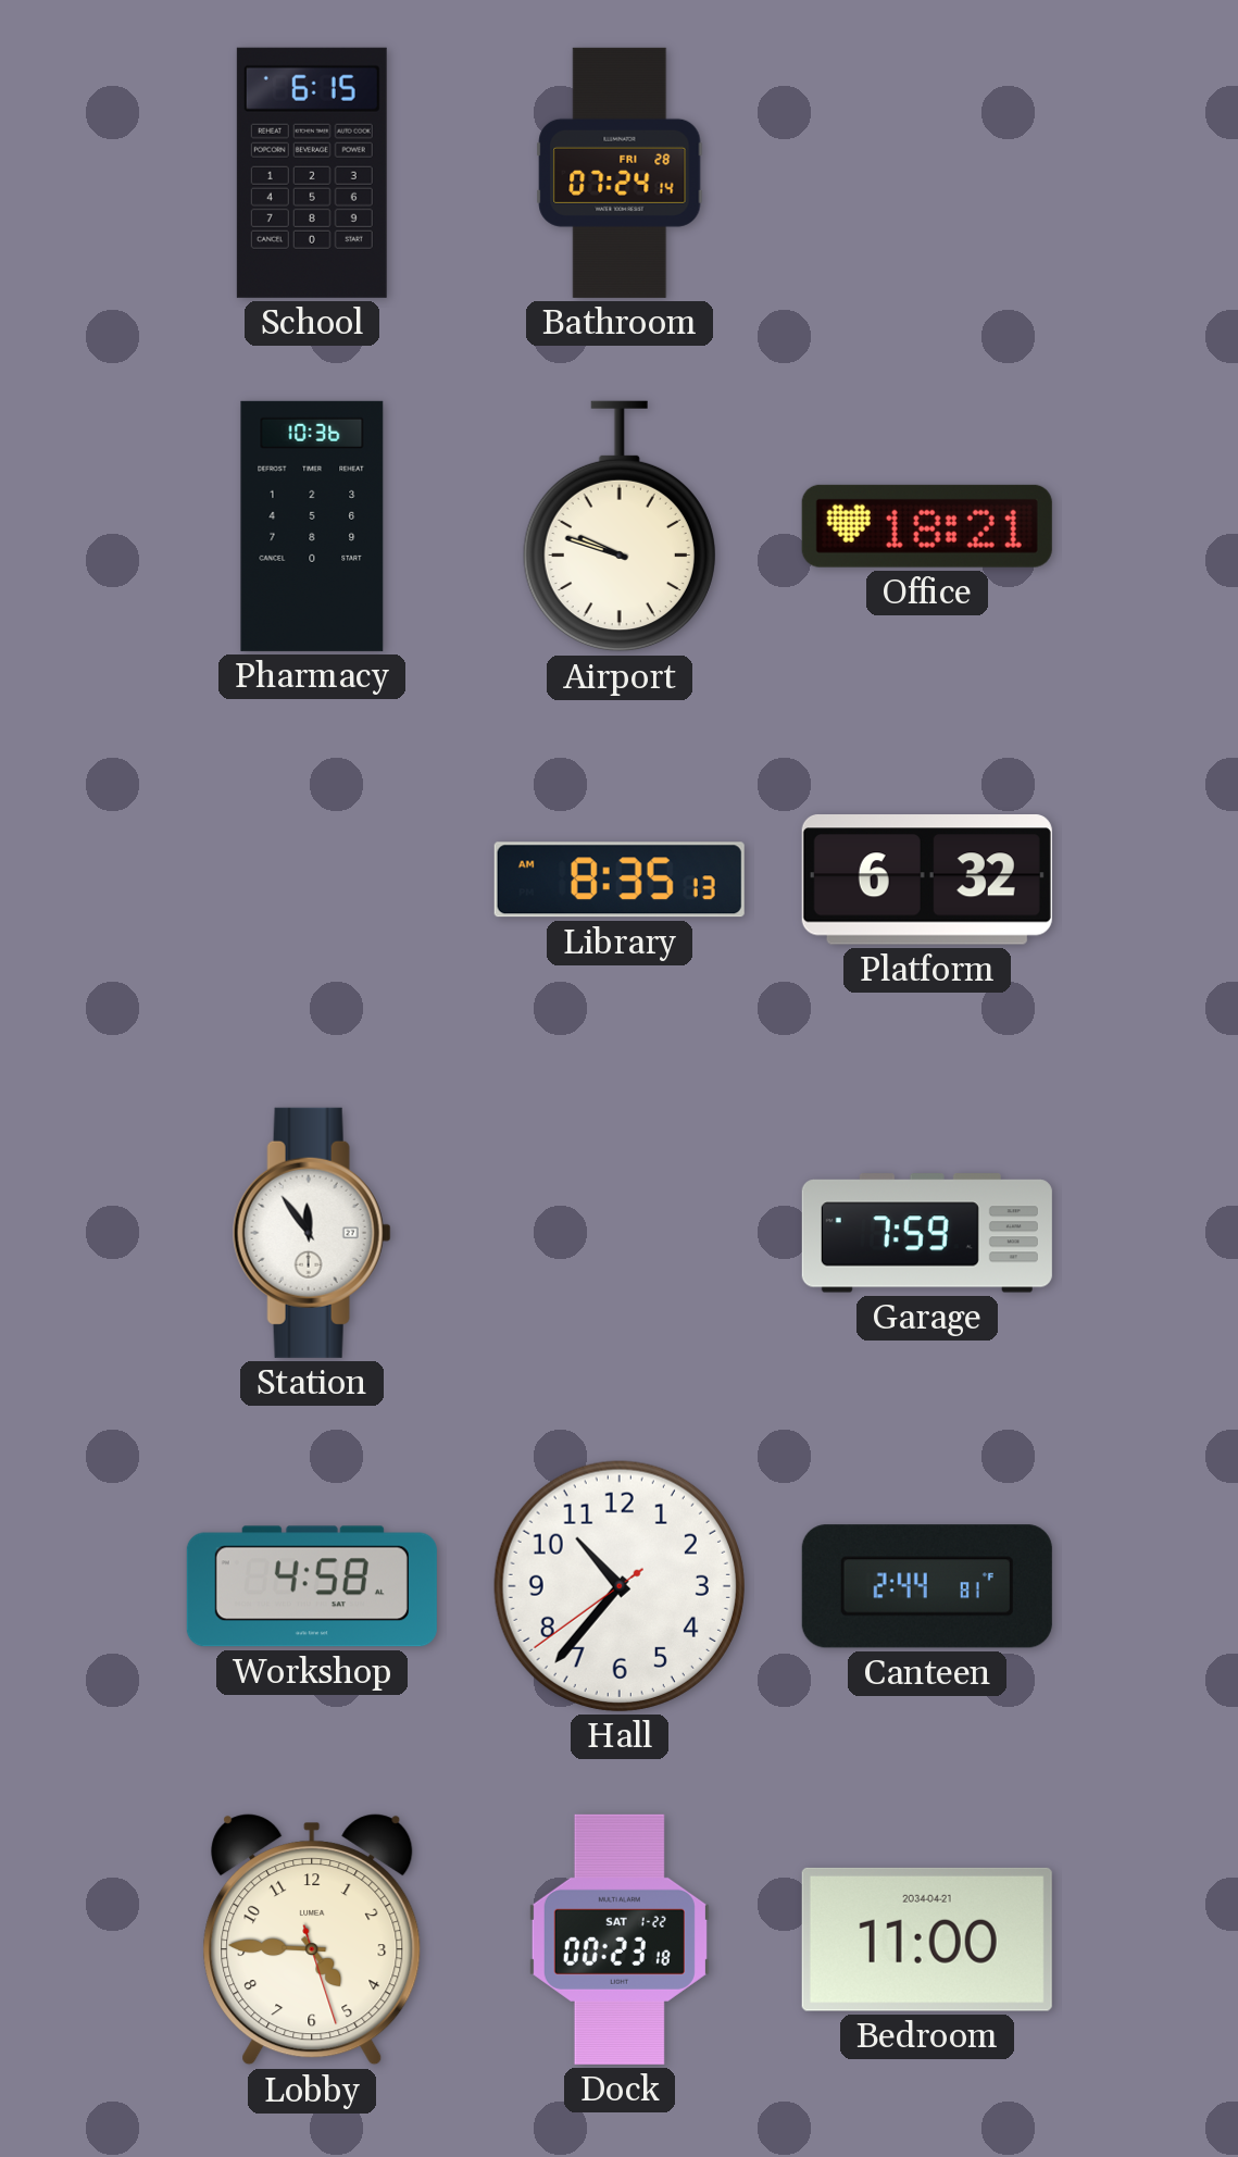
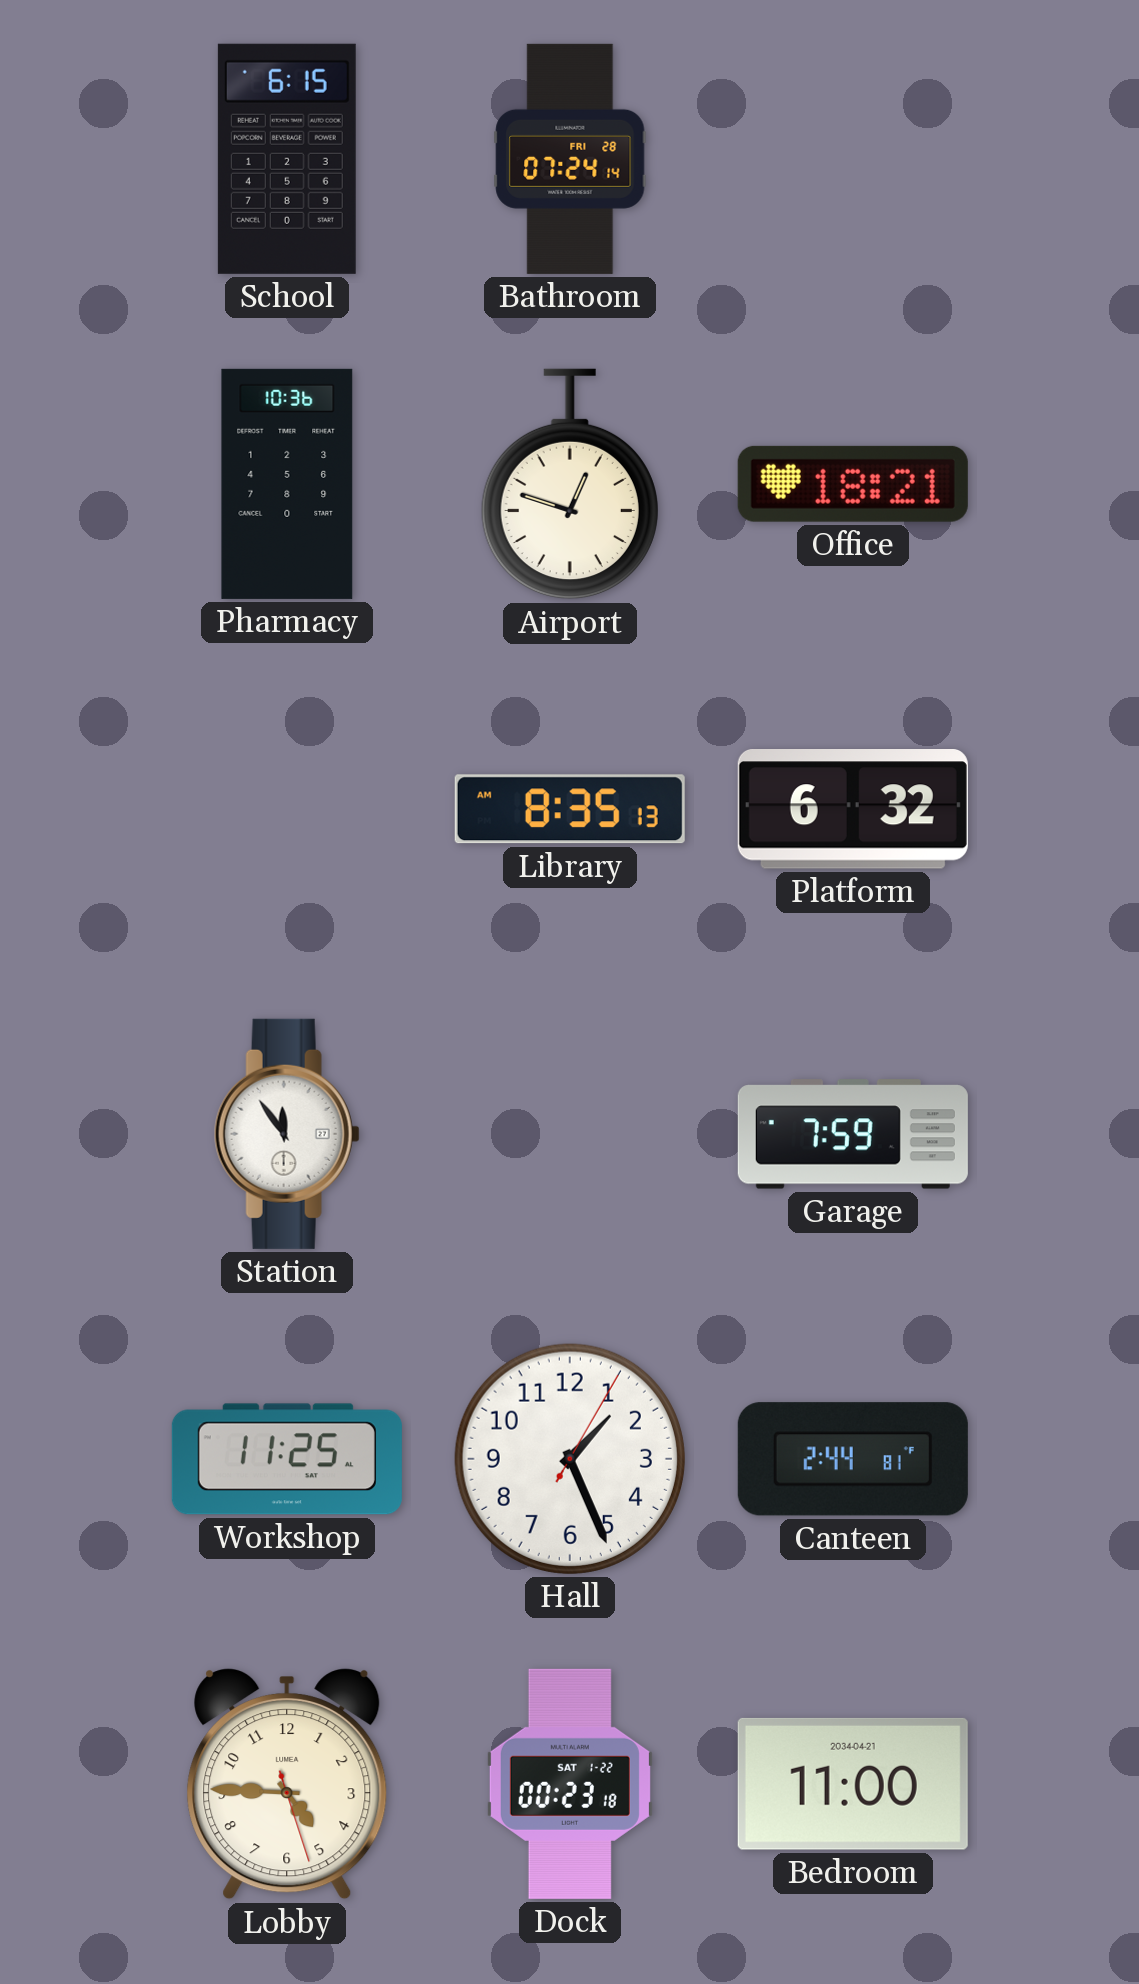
Airport: 9:48 -> 12:48 (570, 484)
Workshop: 4:58 -> 11:25 (287, 1459)
Hall: 10:36 -> 1:26 (570, 1459)
